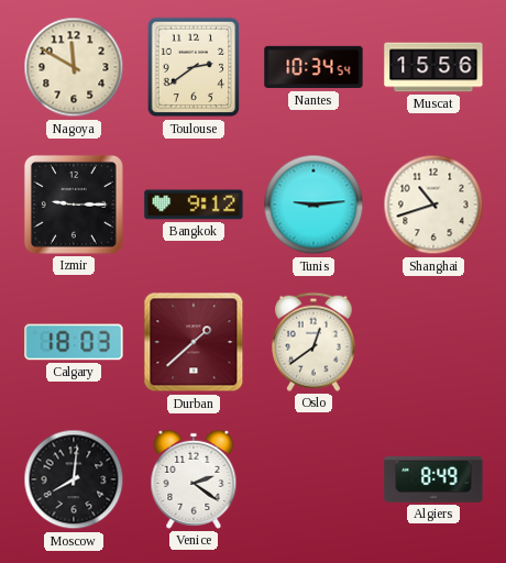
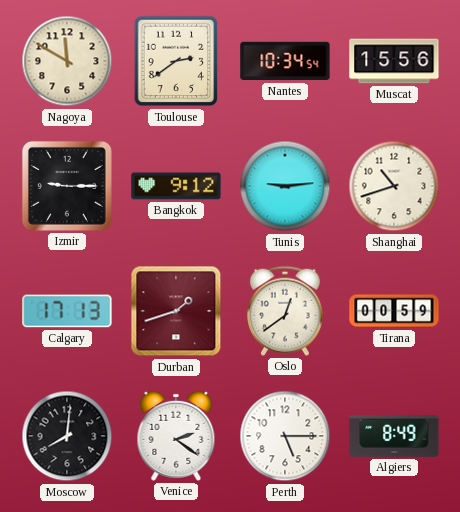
Calgary: 18:03 -> 17:13 (67, 311)
Durban: 1:38 -> 1:42 (176, 311)
Tirana: none -> 00:59 (394, 311)
Perth: none -> 5:15 (285, 436)
